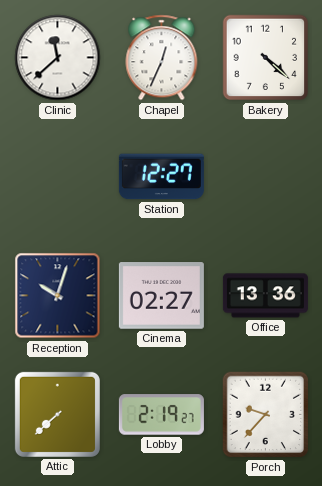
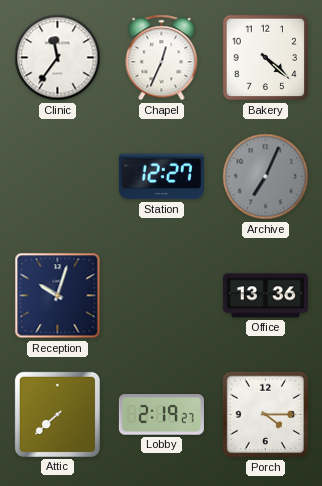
Clinic: 11:38 -> 11:36 (58, 58)
Archive: none -> 7:04 (266, 177)
Cinema: 02:27 -> none (161, 296)
Porch: 9:37 -> 4:15 (266, 415)
